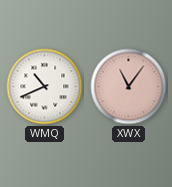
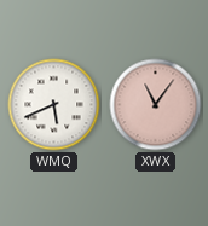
WMQ: 10:41 -> 5:41 (54, 105)
